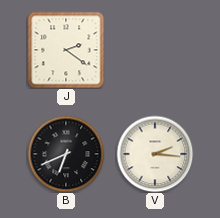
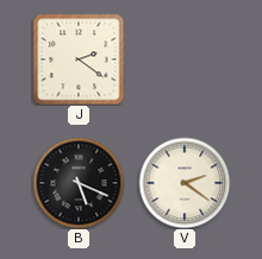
B: 6:41 -> 5:19 (79, 183)
V: 2:16 -> 2:21 (185, 183)
